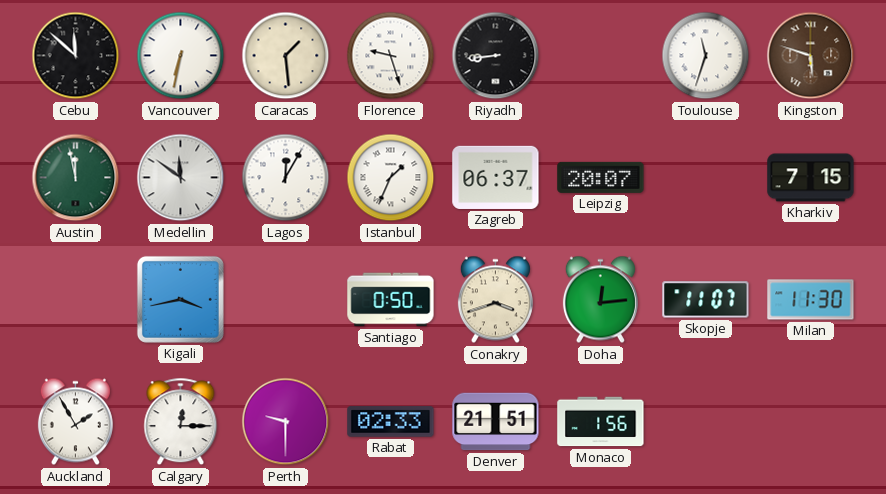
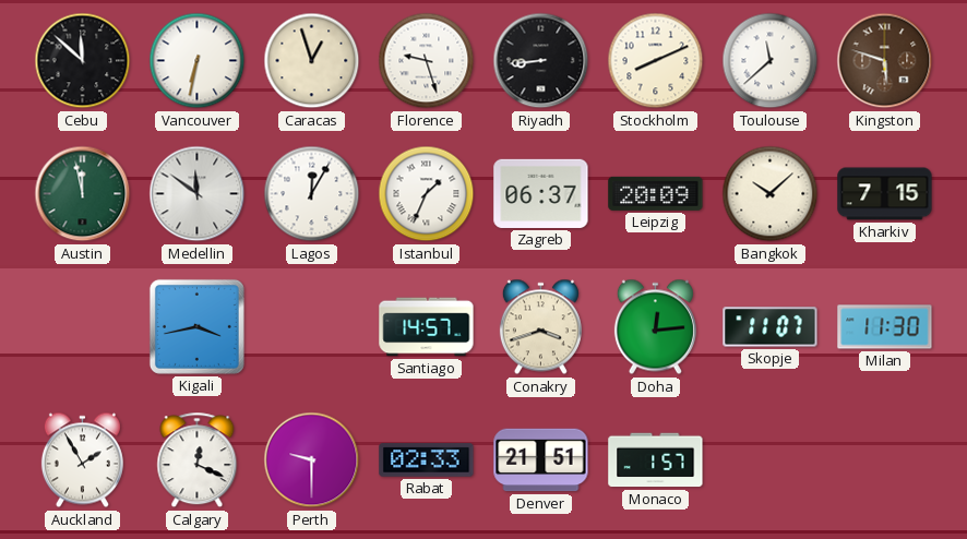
Caracas: 1:29 -> 12:57 (312, 61)
Stockholm: none -> 8:11 (656, 61)
Toulouse: 11:33 -> 11:38 (771, 61)
Leipzig: 20:07 -> 20:09 (656, 193)
Bangkok: none -> 10:08 (771, 194)
Santiago: 0:50 -> 14:57 (427, 327)
Calgary: 12:15 -> 12:19 (198, 460)
Monaco: 1:56 -> 1:57 (656, 460)
